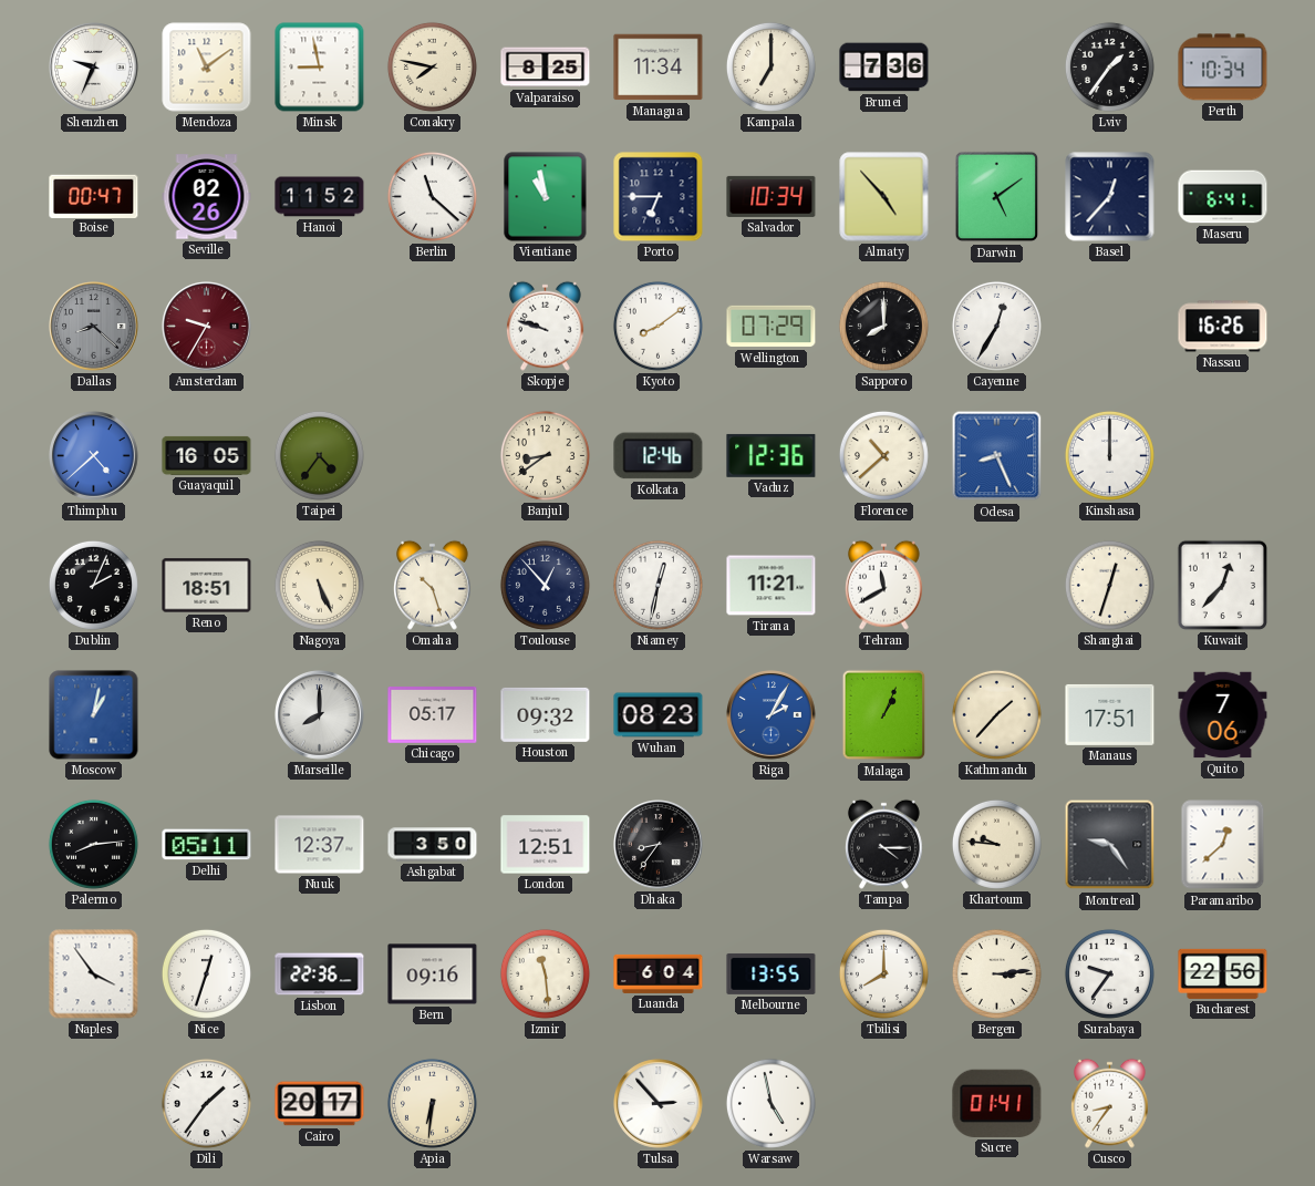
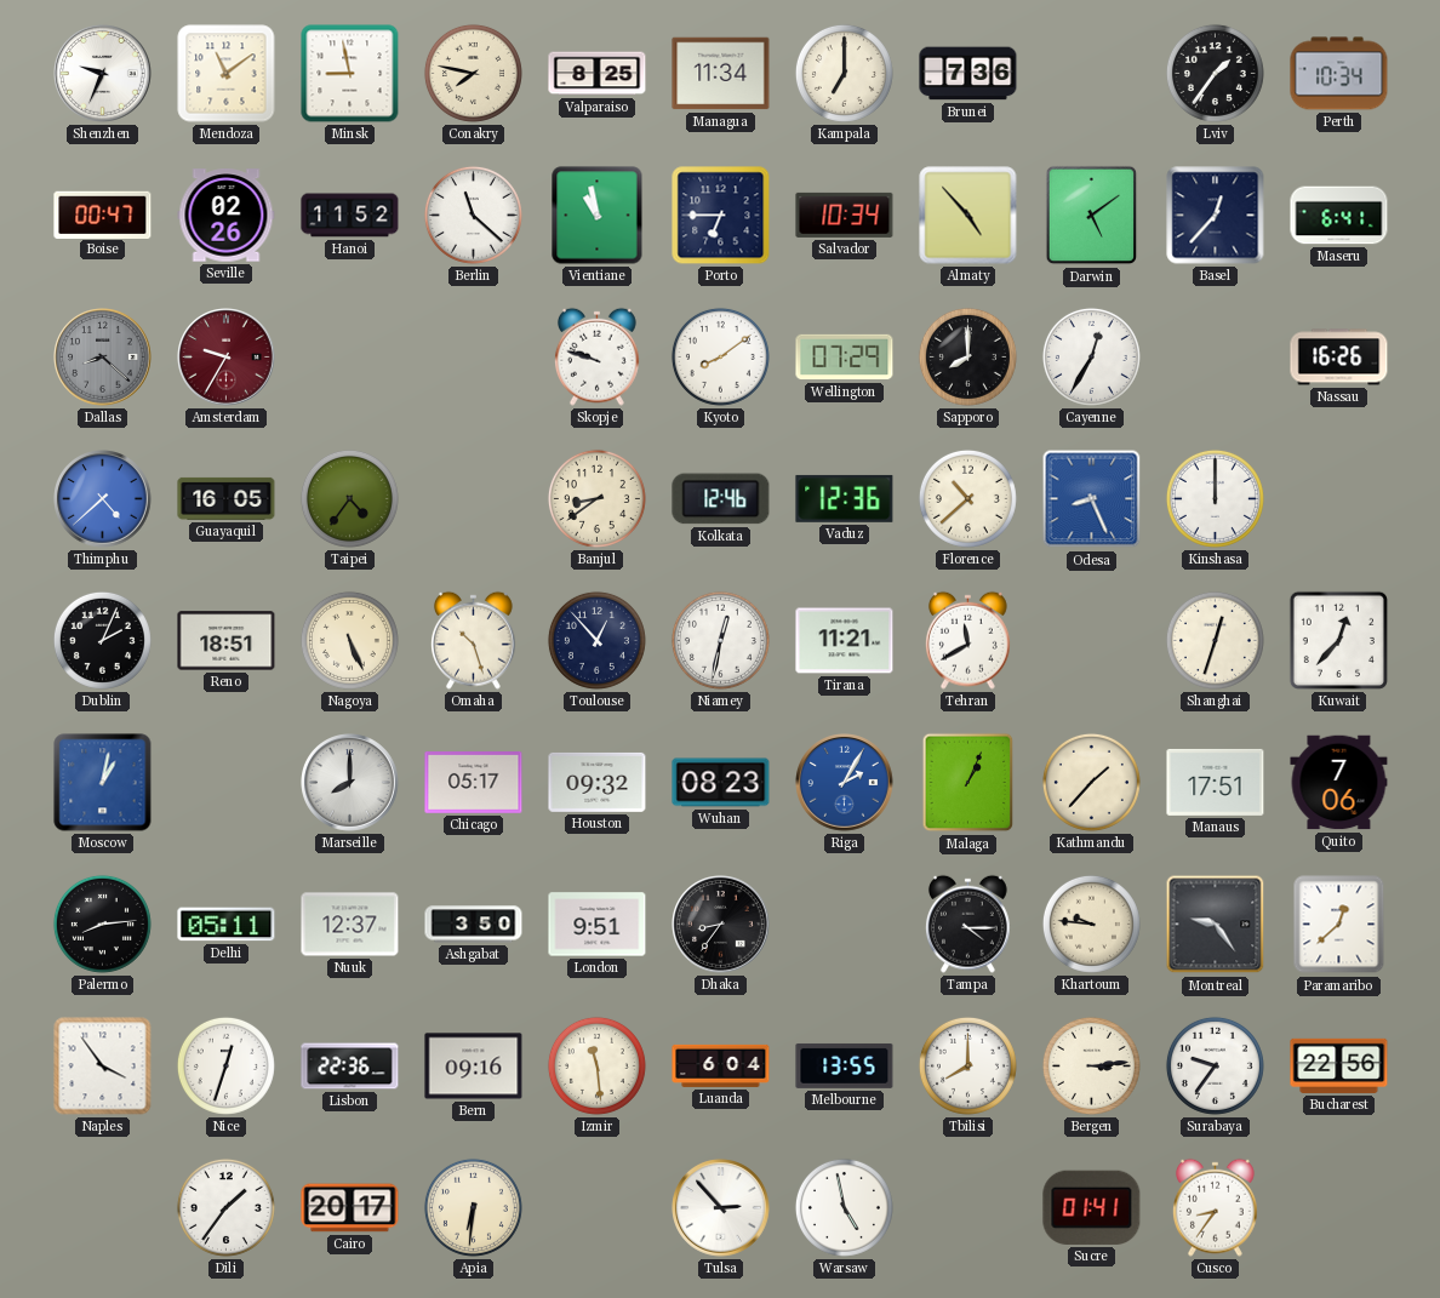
London: 12:51 -> 9:51 (598, 925)
